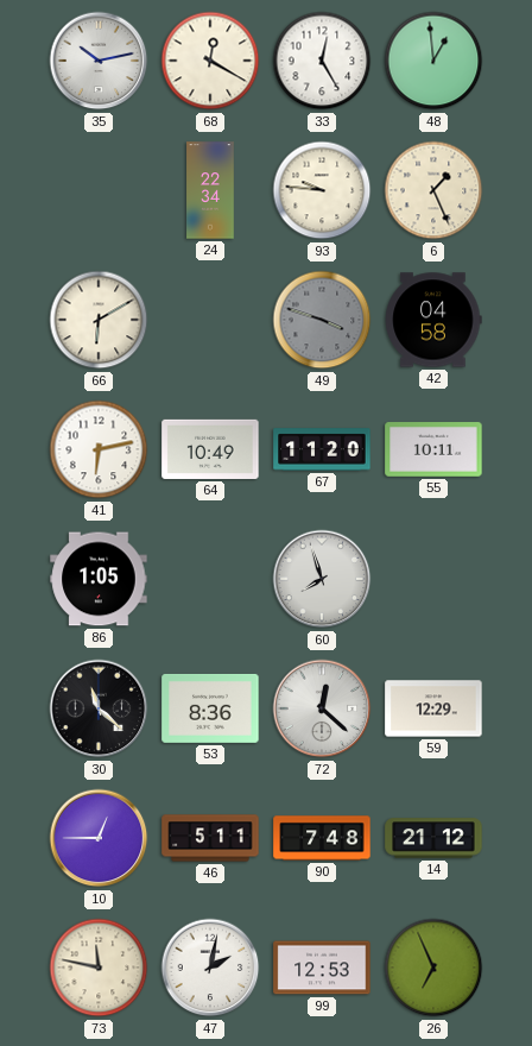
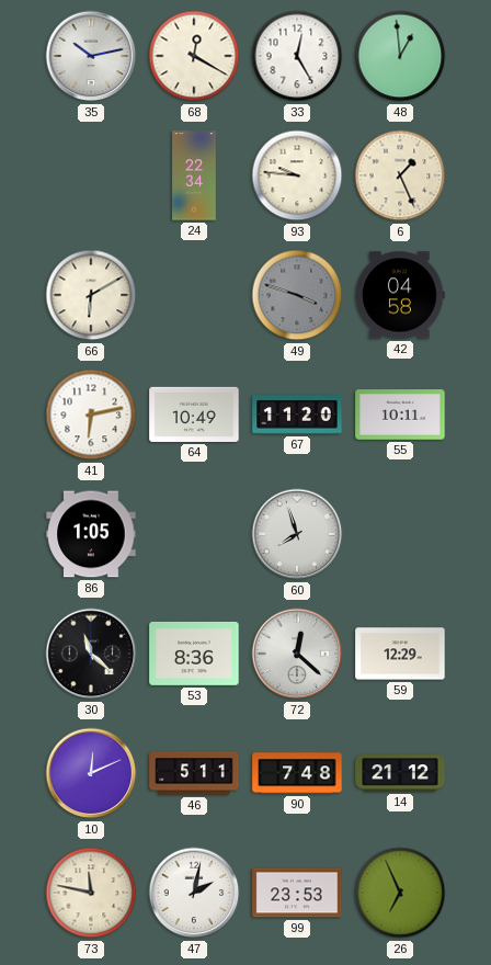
10: 12:45 -> 12:11 (91, 773)
99: 12:53 -> 23:53 (297, 893)
